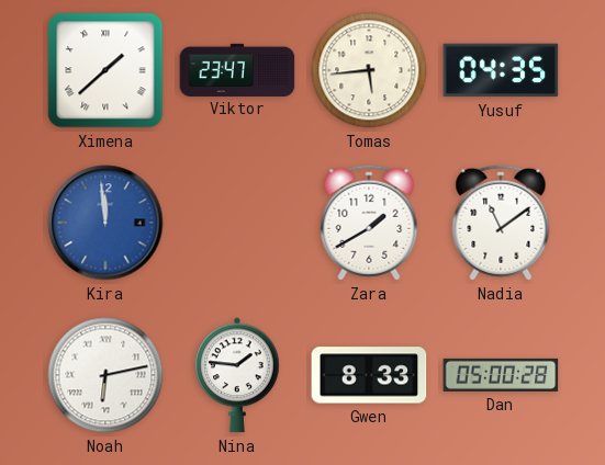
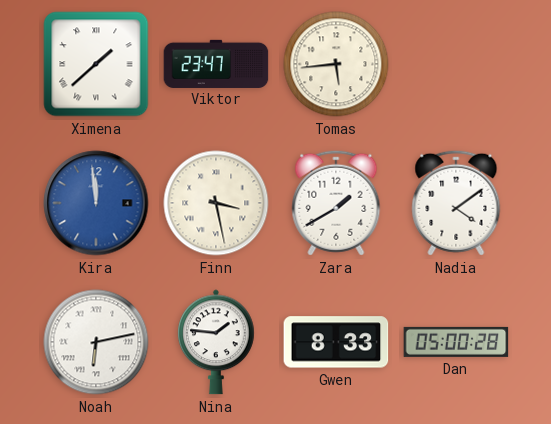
Yusuf: 04:35 -> none (501, 70)
Finn: none -> 3:28 (216, 203)
Nadia: 11:09 -> 4:09 (456, 203)
